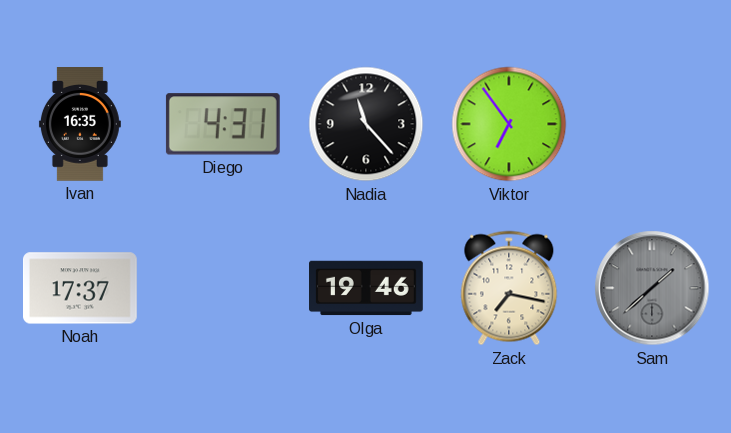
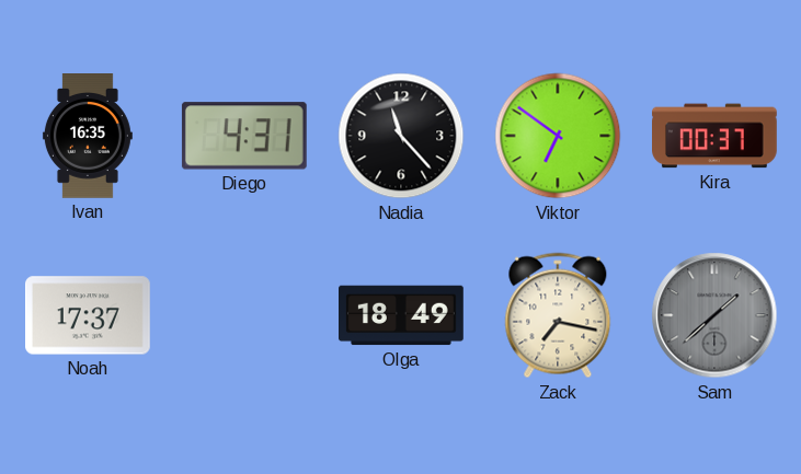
Viktor: 6:54 -> 6:51 (558, 136)
Kira: none -> 00:37 (716, 136)
Olga: 19:46 -> 18:49 (402, 315)
